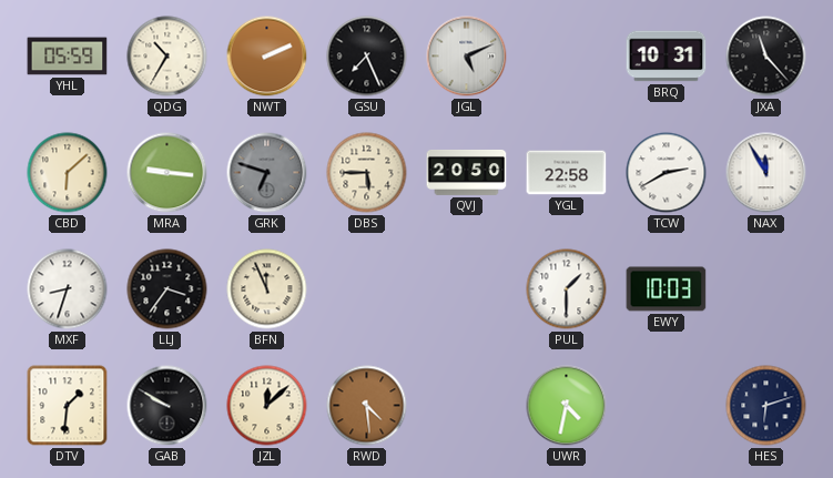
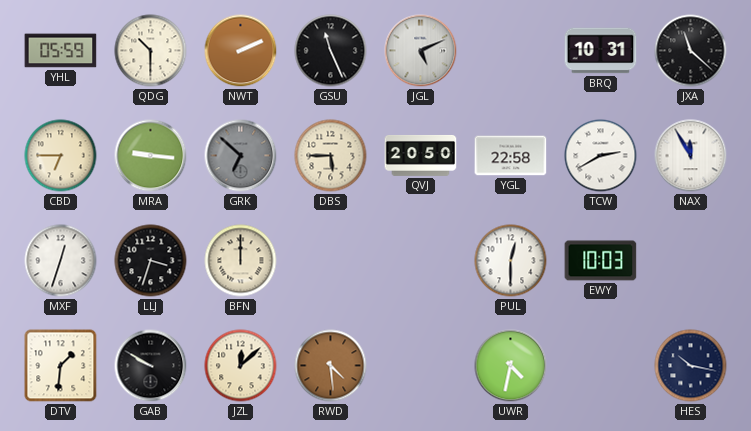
QDG: 10:35 -> 10:30 (151, 51)
GSU: 7:26 -> 11:26 (331, 51)
JXA: 11:23 -> 11:22 (691, 51)
CBD: 6:08 -> 6:45 (61, 156)
GRK: 6:48 -> 6:52 (241, 156)
MXF: 8:33 -> 12:33 (61, 261)
LLJ: 3:36 -> 3:33 (151, 261)
BFN: 11:56 -> 12:00 (241, 261)
PUL: 1:30 -> 12:30 (511, 261)
HES: 6:12 -> 10:17 (691, 366)
